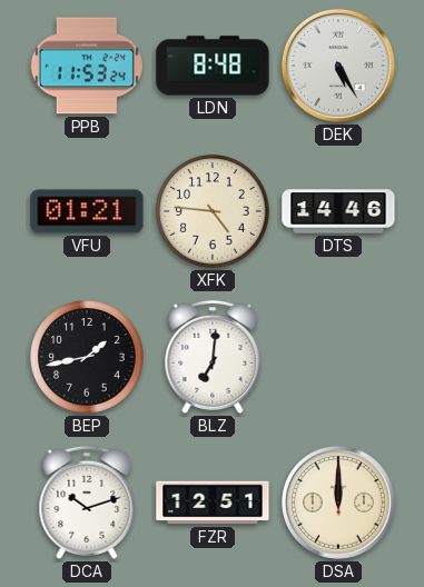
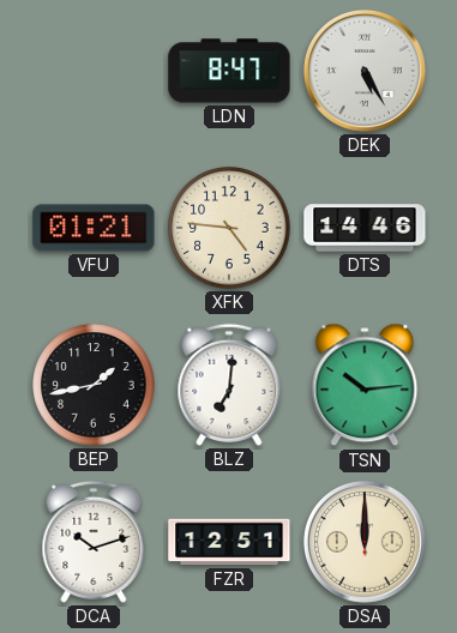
PPB: 11:53 -> none (87, 66)
LDN: 8:48 -> 8:47 (229, 71)
TSN: none -> 10:14 (365, 385)
